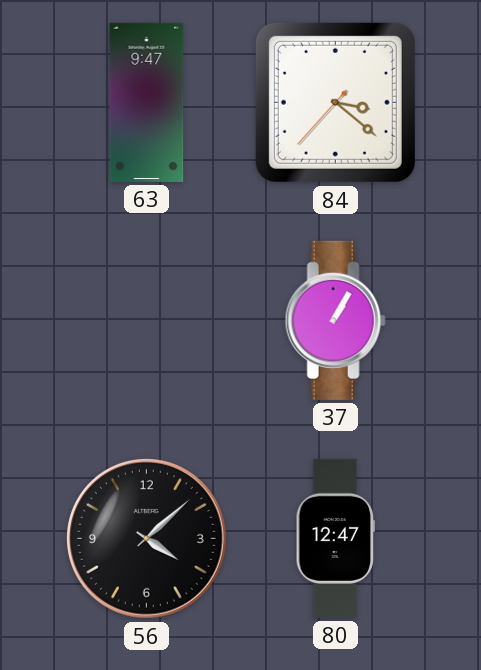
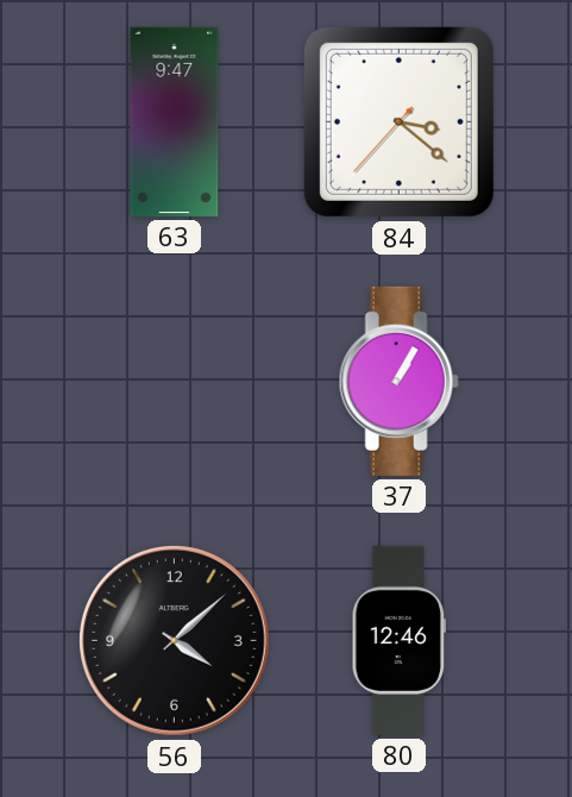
80: 12:47 -> 12:46 (398, 640)
